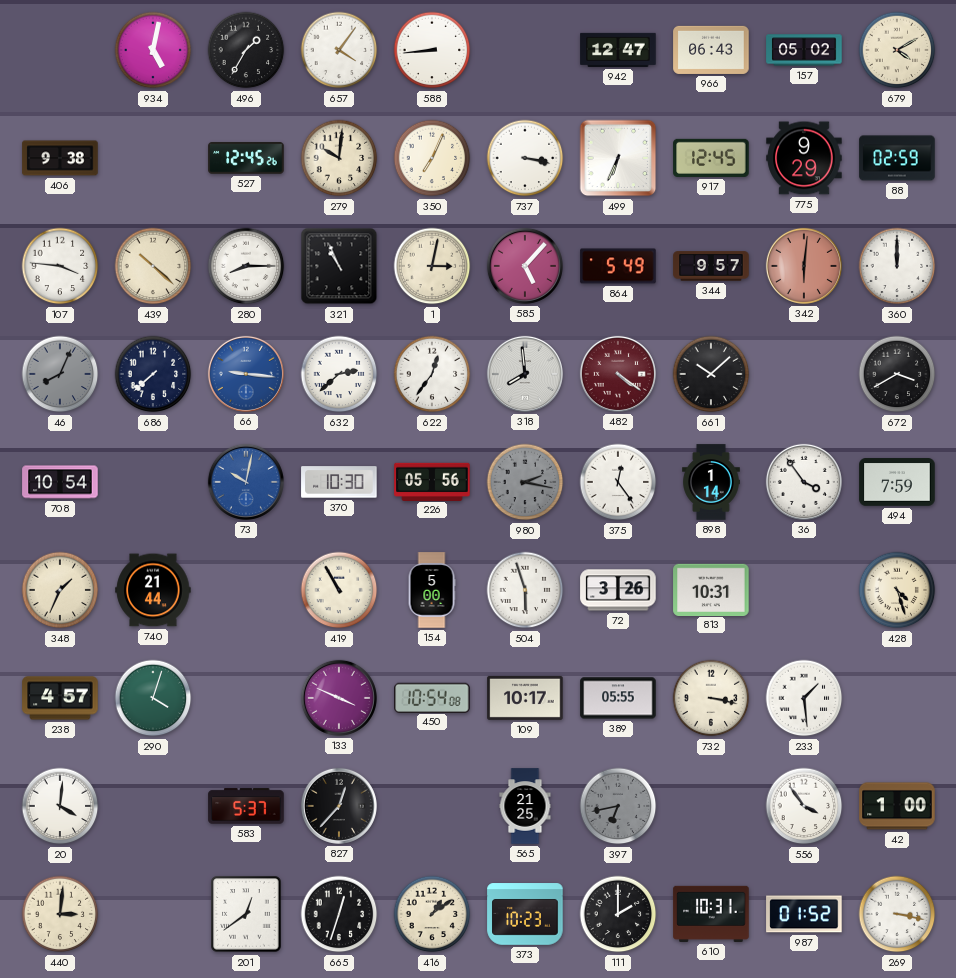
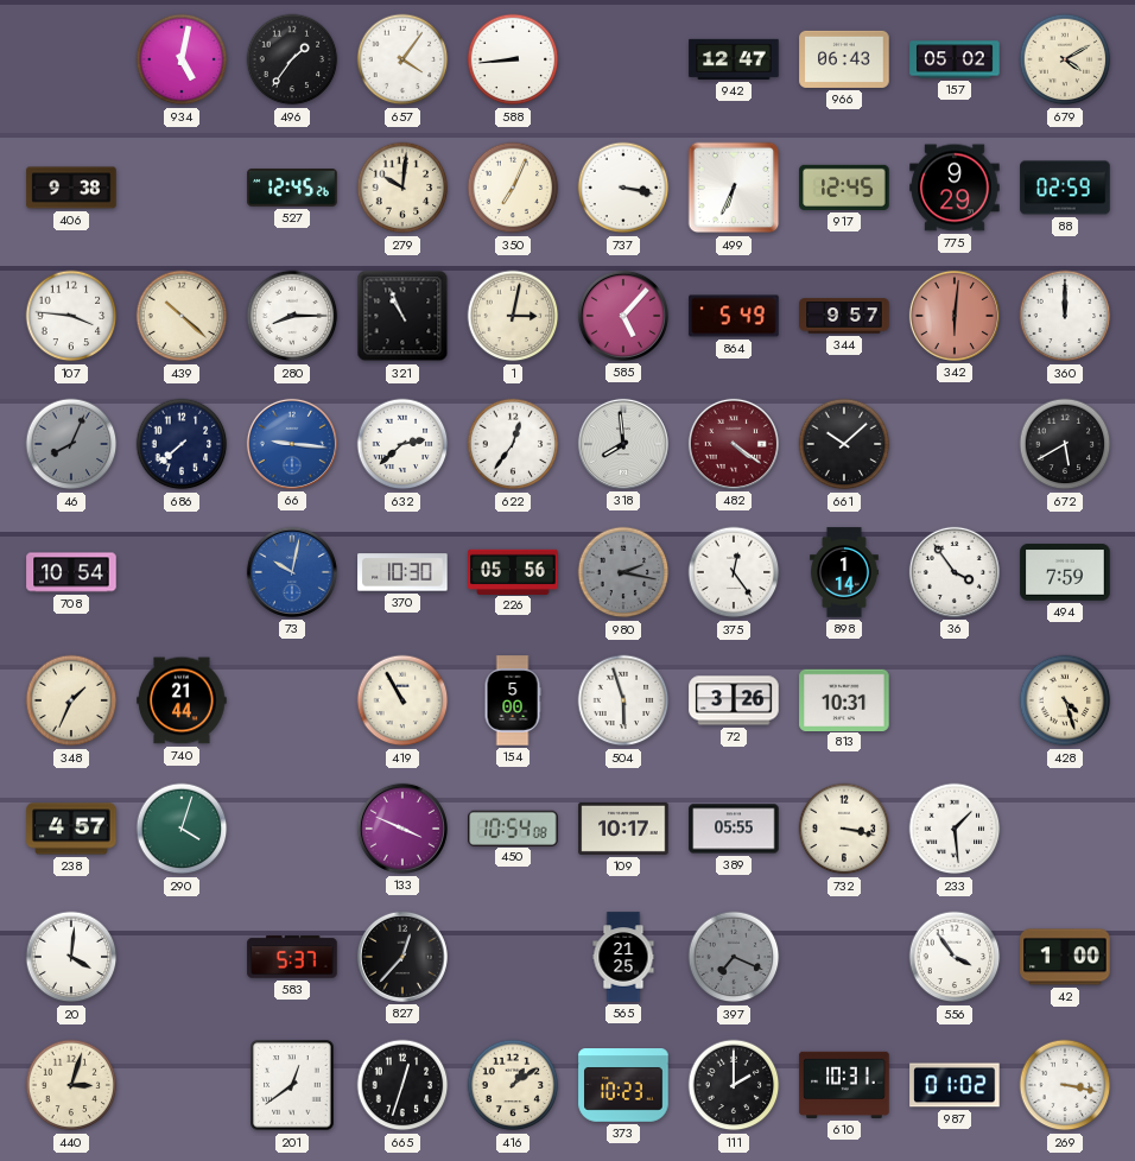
496: 1:35 -> 1:36 (292, 59)
672: 3:40 -> 5:40 (1065, 444)
397: 6:43 -> 7:19 (734, 957)
440: 3:01 -> 3:03 (71, 1085)
987: 01:52 -> 01:02 (955, 1085)
